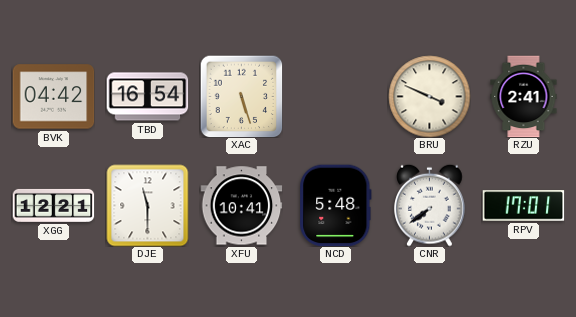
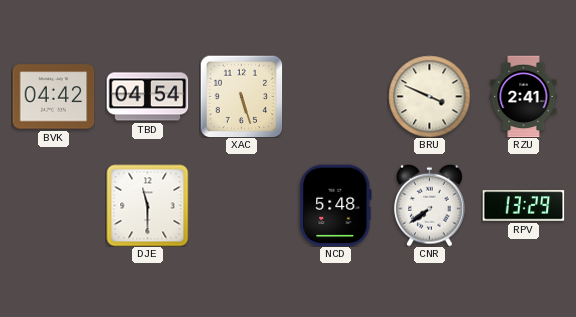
TBD: 16:54 -> 04:54 (147, 97)
XGG: 12:21 -> none (53, 205)
XFU: 10:41 -> none (241, 206)
RPV: 17:01 -> 13:29 (523, 206)
